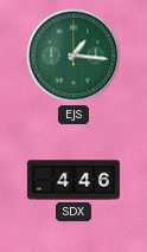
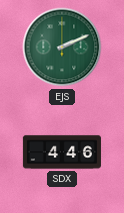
EJS: 1:16 -> 2:11 (62, 47)
